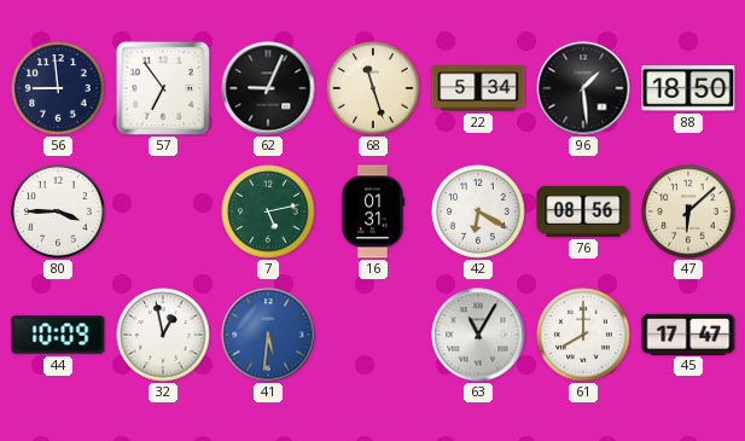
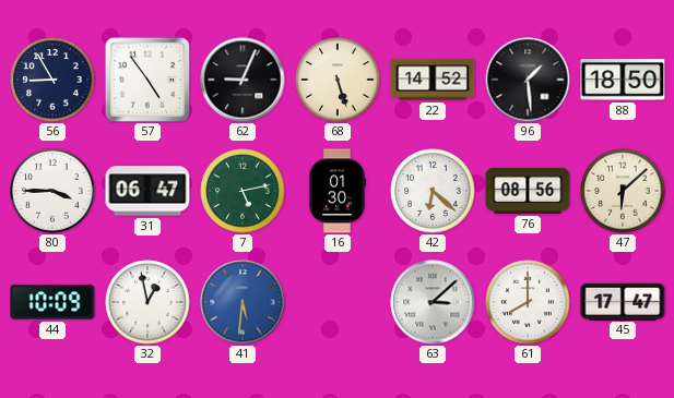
56: 8:59 -> 8:55 (52, 80)
57: 6:54 -> 4:54 (147, 80)
68: 11:27 -> 5:27 (338, 80)
22: 5:34 -> 14:52 (433, 80)
31: none -> 06:47 (147, 191)
16: 01:31 -> 01:30 (338, 191)
42: 6:20 -> 6:22 (433, 191)
63: 11:05 -> 3:08 (433, 302)
